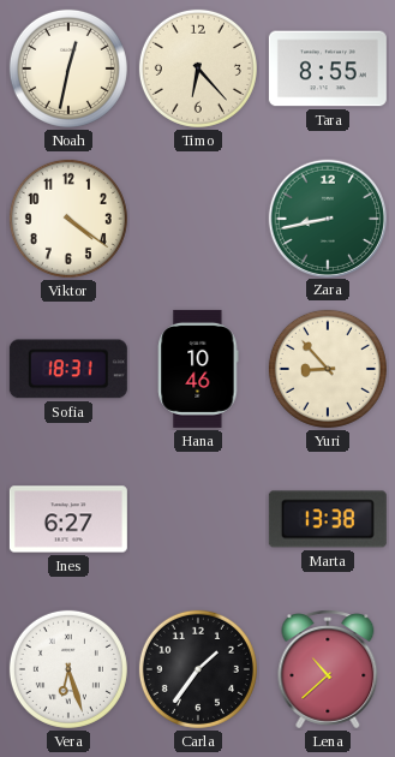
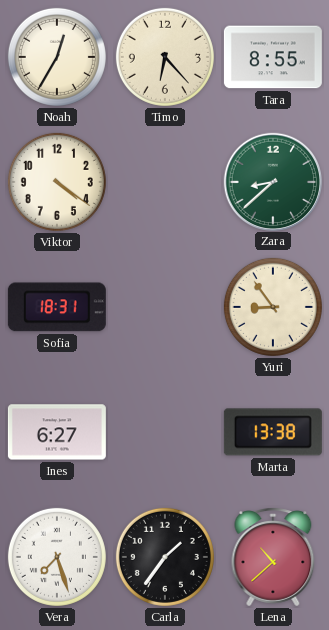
Noah: 12:32 -> 12:35 (57, 57)
Zara: 8:43 -> 8:38 (272, 181)
Hana: 10:46 -> none (198, 369)
Yuri: 8:53 -> 8:54 (273, 307)
Vera: 6:27 -> 7:27 (57, 557)
